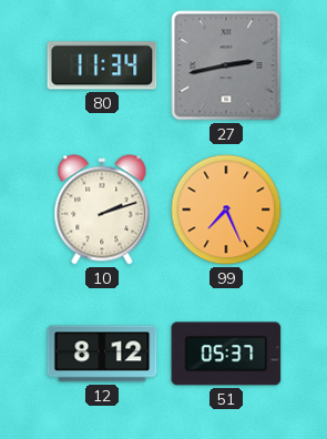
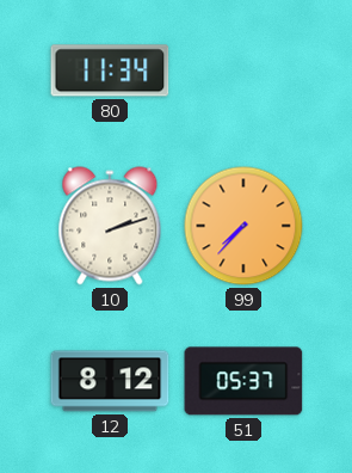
27: 2:43 -> none (226, 65)
99: 7:26 -> 7:37 (243, 226)
